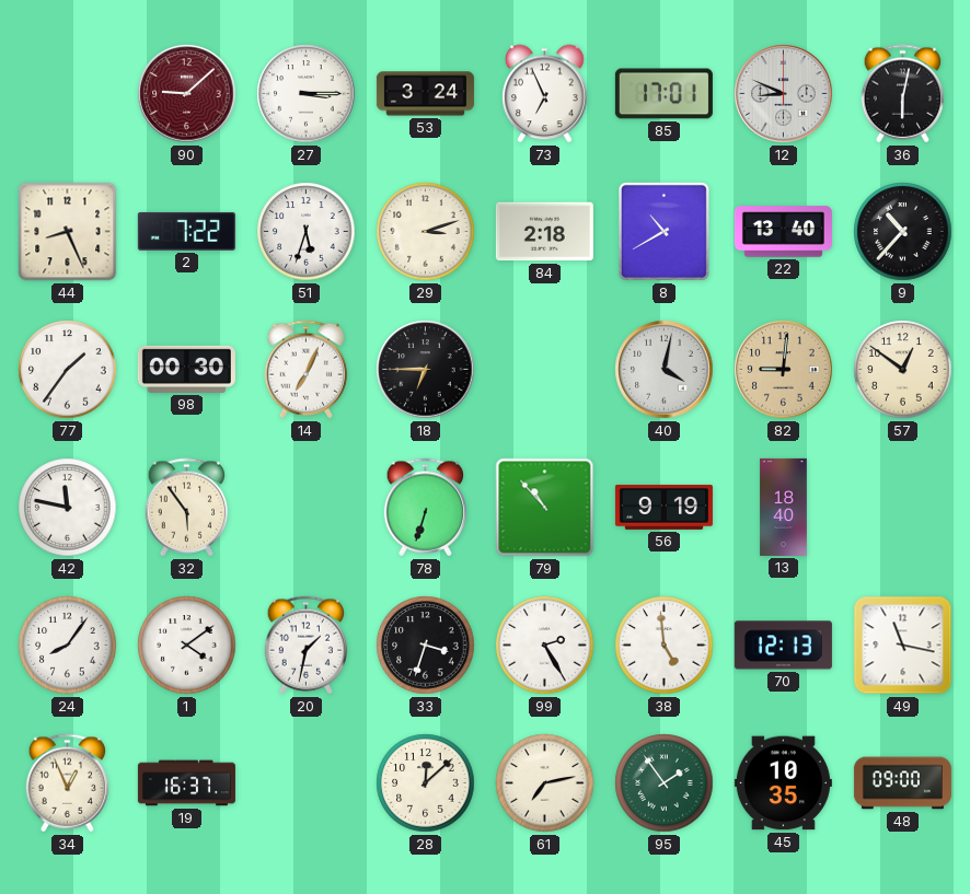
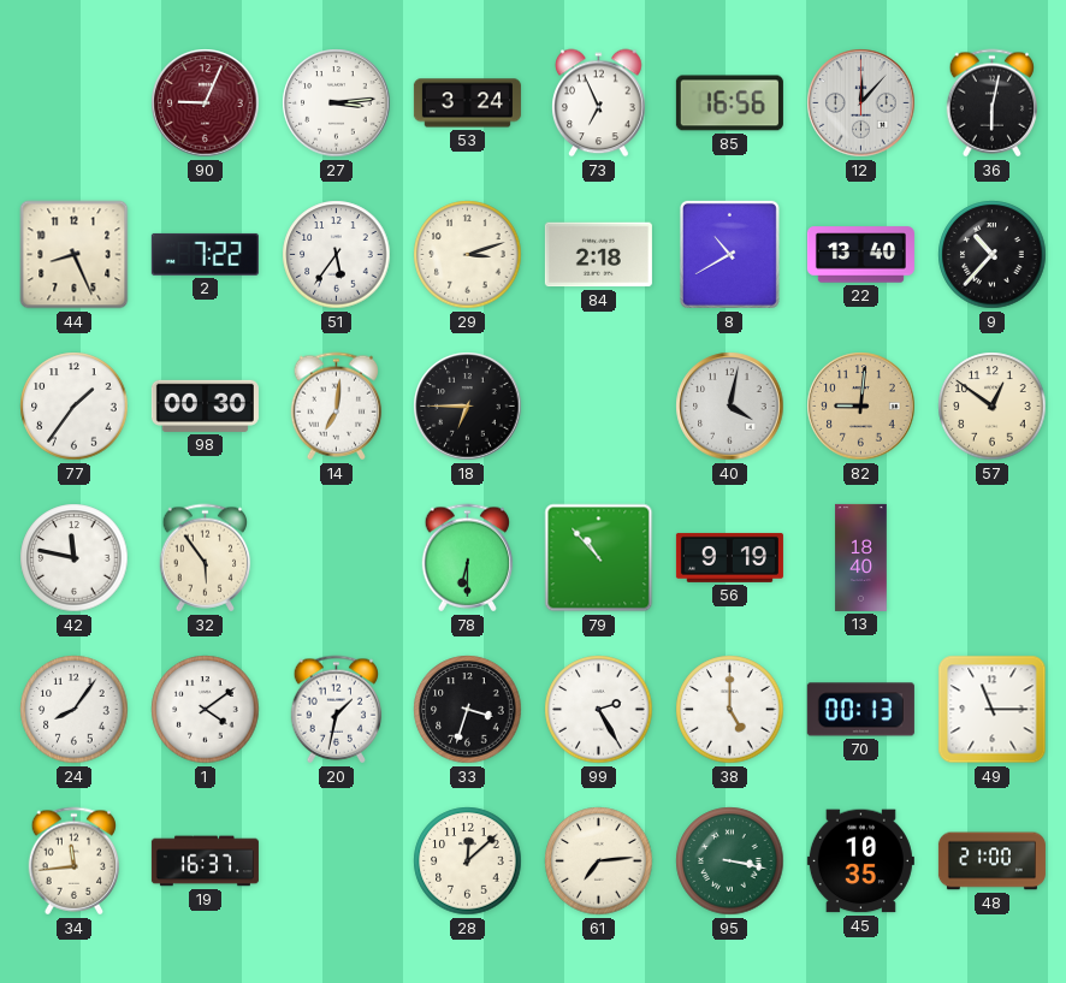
90: 9:08 -> 9:04 (206, 103)
27: 3:15 -> 3:14 (337, 103)
85: 17:01 -> 16:56 (729, 103)
12: 8:49 -> 12:07 (861, 103)
51: 5:33 -> 5:36 (337, 255)
14: 7:04 -> 7:01 (337, 407)
78: 6:33 -> 6:30 (468, 558)
38: 4:59 -> 5:00 (730, 710)
70: 12:13 -> 00:13 (860, 710)
49: 11:17 -> 11:15 (993, 710)
34: 12:56 -> 11:44 (75, 861)
61: 7:13 -> 7:14 (599, 861)
95: 1:54 -> 3:17 (730, 861)
48: 09:00 -> 21:00 (991, 861)
